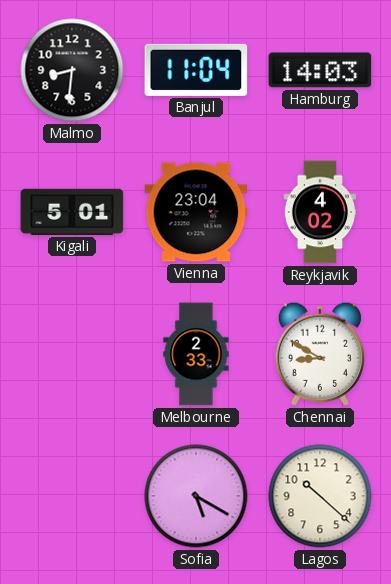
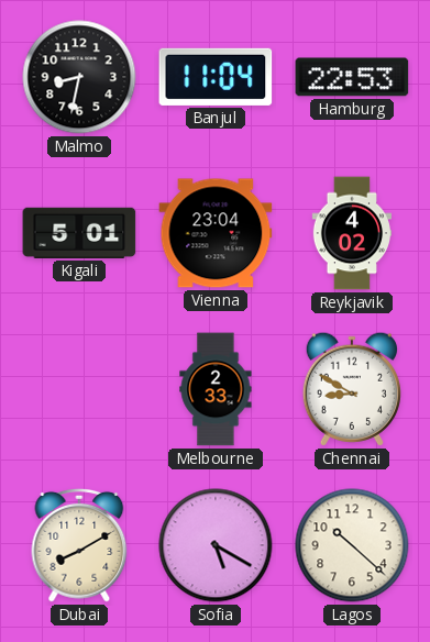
Malmo: 8:31 -> 8:32 (79, 77)
Hamburg: 14:03 -> 22:53 (352, 77)
Dubai: none -> 8:10 (79, 545)
